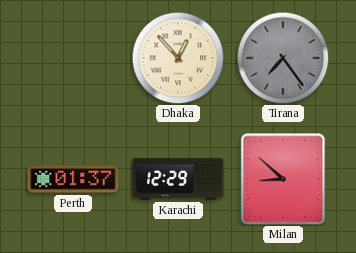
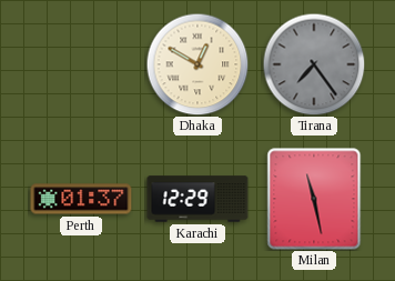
Dhaka: 12:53 -> 12:50 (197, 64)
Milan: 8:52 -> 11:28 (314, 199)
